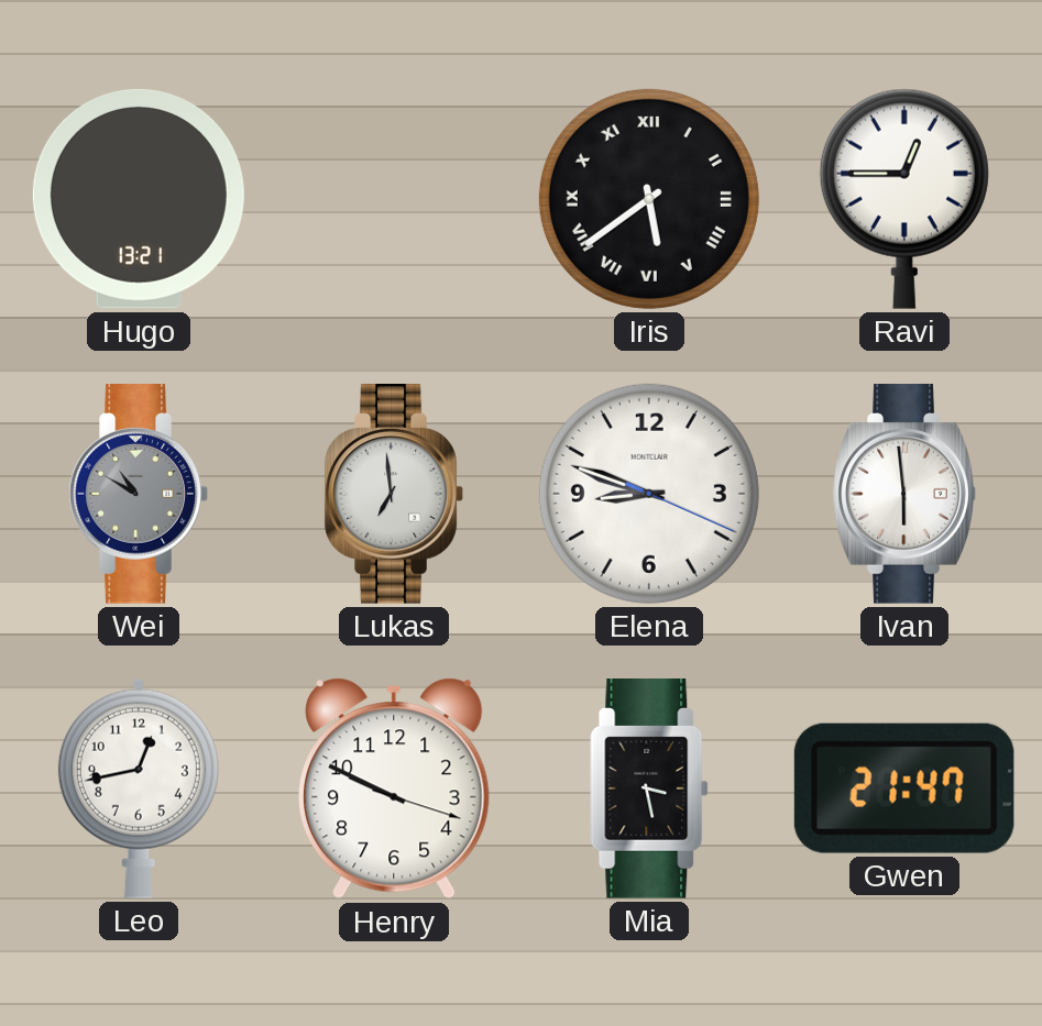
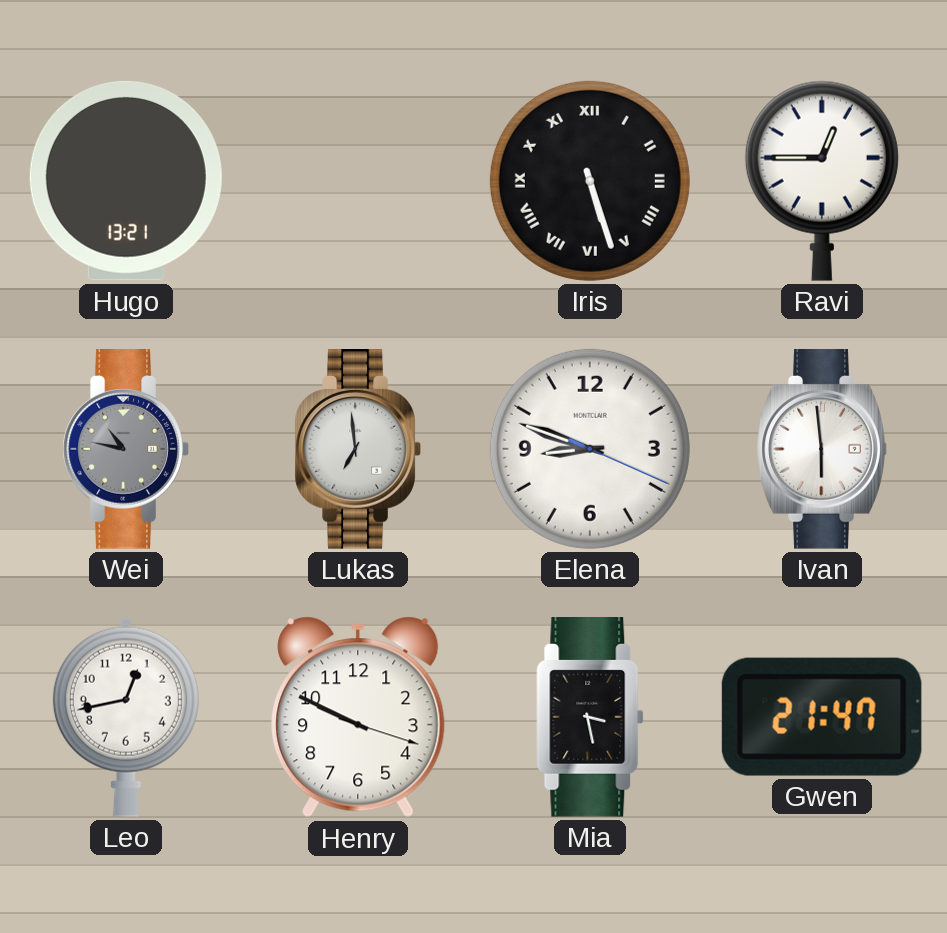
Iris: 5:39 -> 5:27 (590, 181)
Wei: 10:50 -> 10:47 (126, 450)
